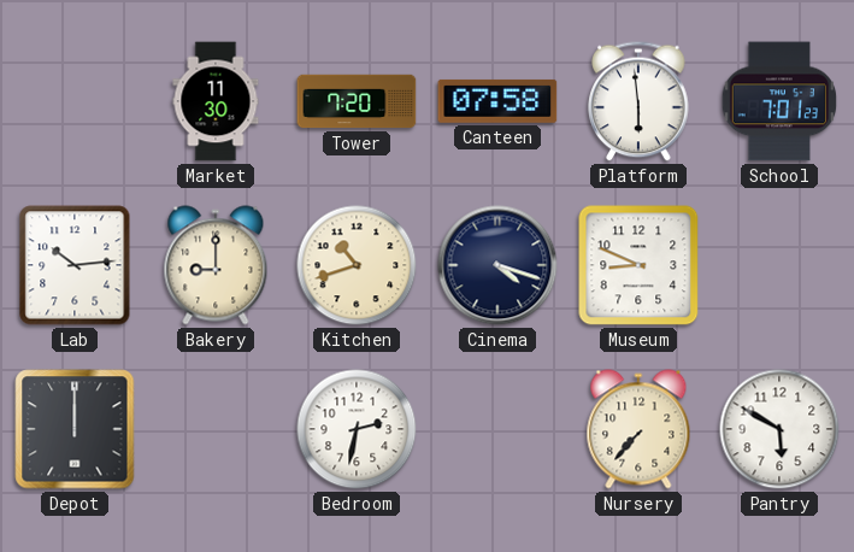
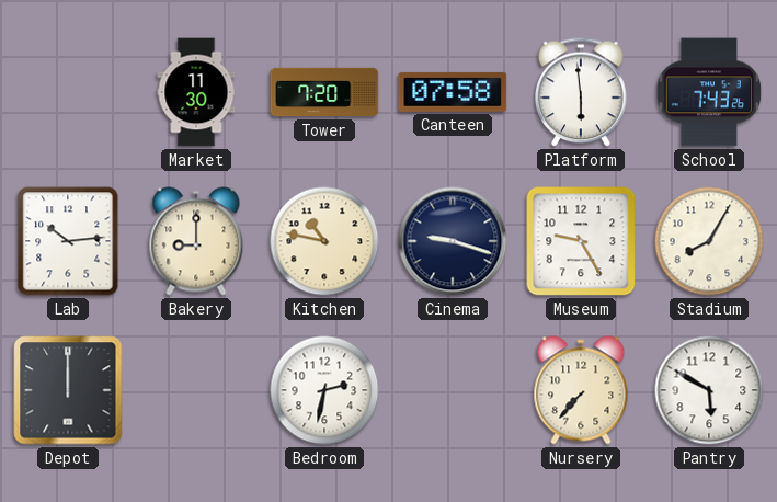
School: 7:01 -> 7:43 (709, 92)
Kitchen: 10:42 -> 10:47 (324, 241)
Cinema: 4:18 -> 9:18 (453, 241)
Museum: 8:49 -> 9:25 (581, 241)
Stadium: none -> 8:05 (709, 241)
